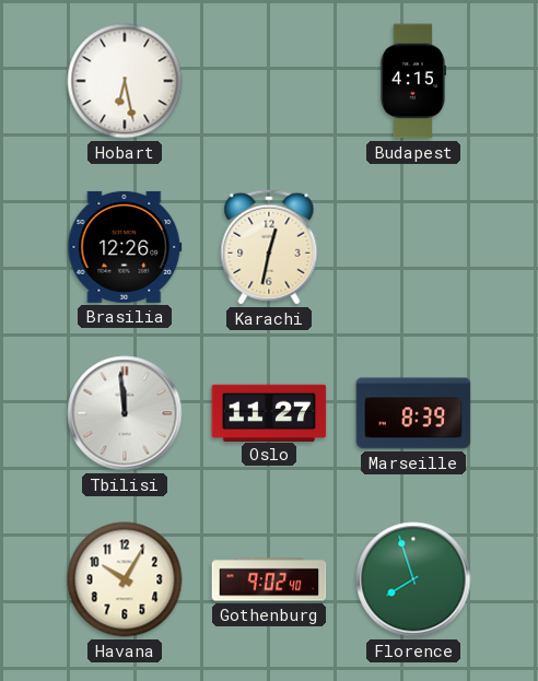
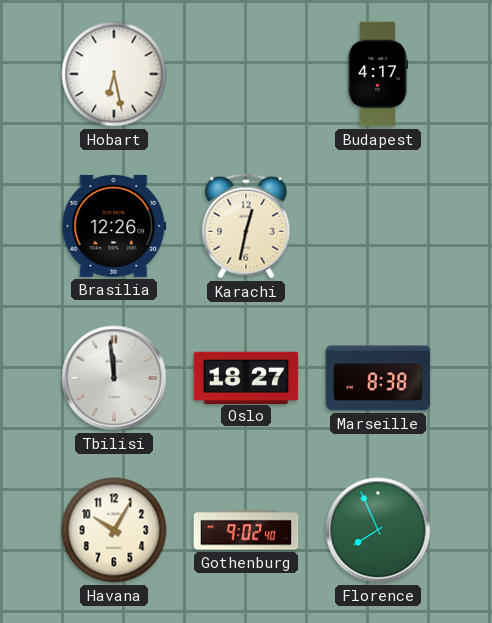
Budapest: 4:15 -> 4:17 (377, 74)
Oslo: 11:27 -> 18:27 (246, 377)
Marseille: 8:39 -> 8:38 (378, 378)
Florence: 7:57 -> 7:56 (378, 530)
